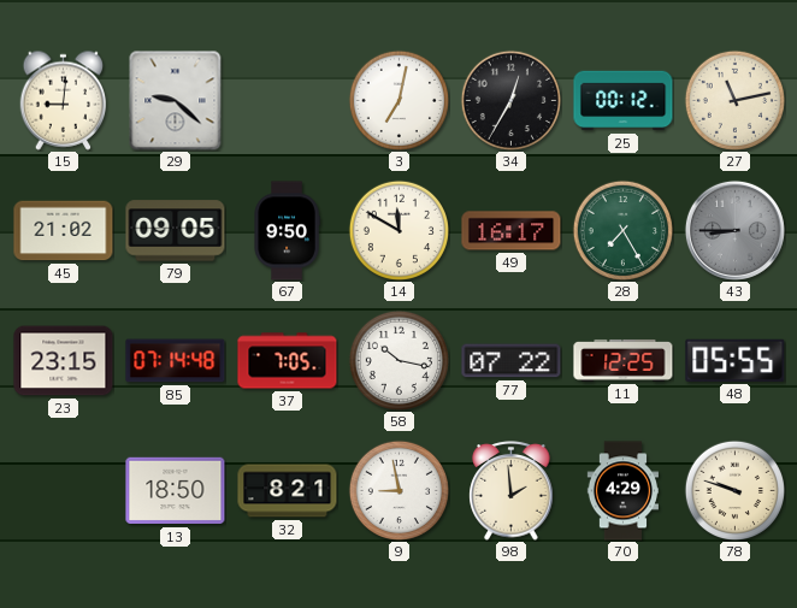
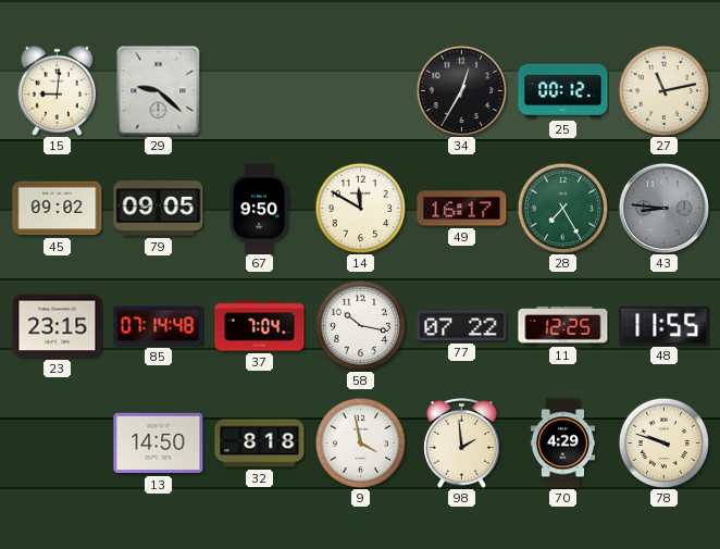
3: 7:02 -> none (398, 100)
45: 21:02 -> 09:02 (58, 209)
43: 8:45 -> 8:46 (663, 208)
37: 7:05 -> 7:04 (260, 326)
48: 05:55 -> 11:55 (665, 325)
13: 18:50 -> 14:50 (159, 444)
32: 8:21 -> 8:18 (260, 444)
9: 8:58 -> 3:58 (360, 442)
